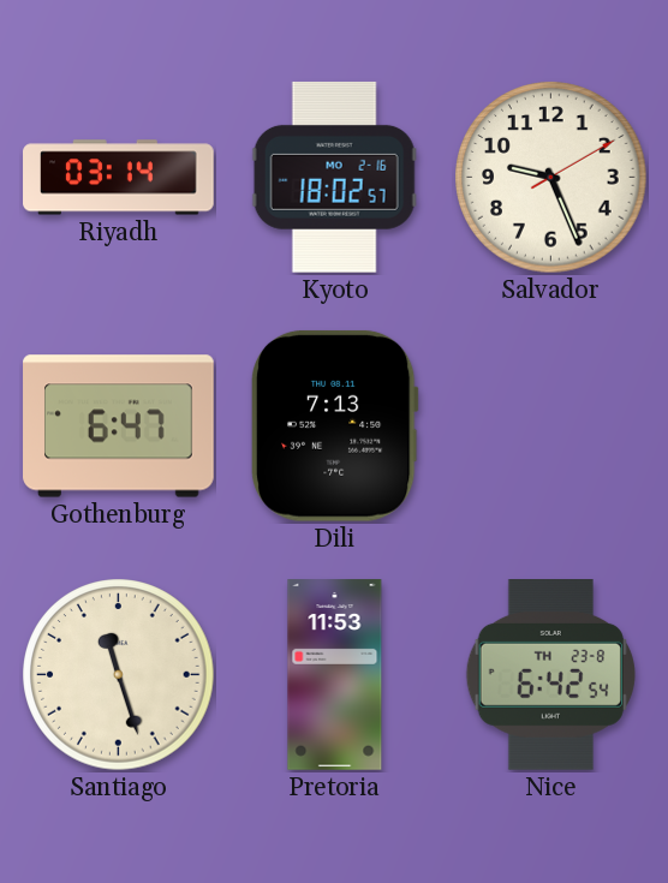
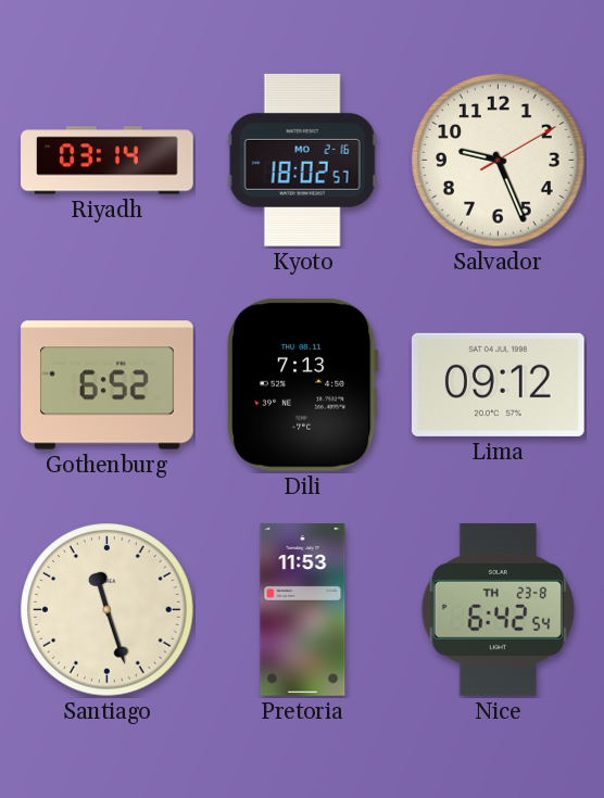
Gothenburg: 6:47 -> 6:52 (108, 385)
Lima: none -> 09:12 (498, 384)
